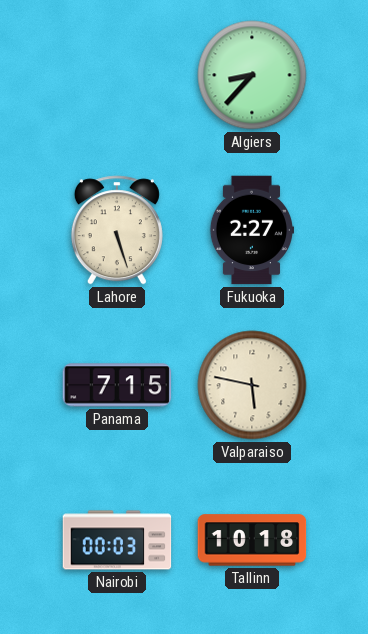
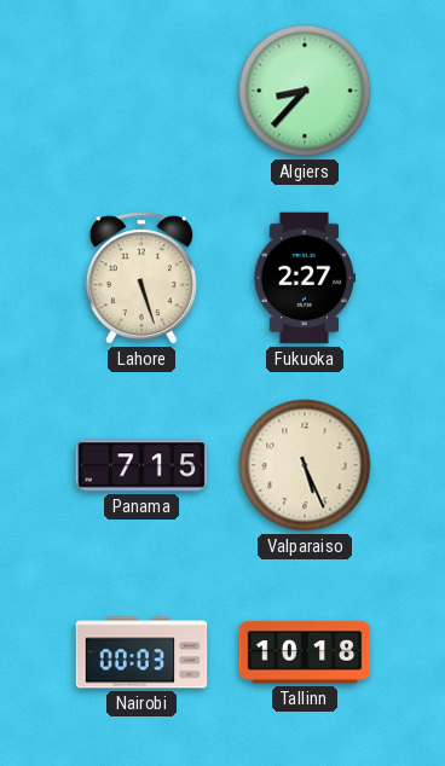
Valparaiso: 5:47 -> 5:26 (305, 465)
